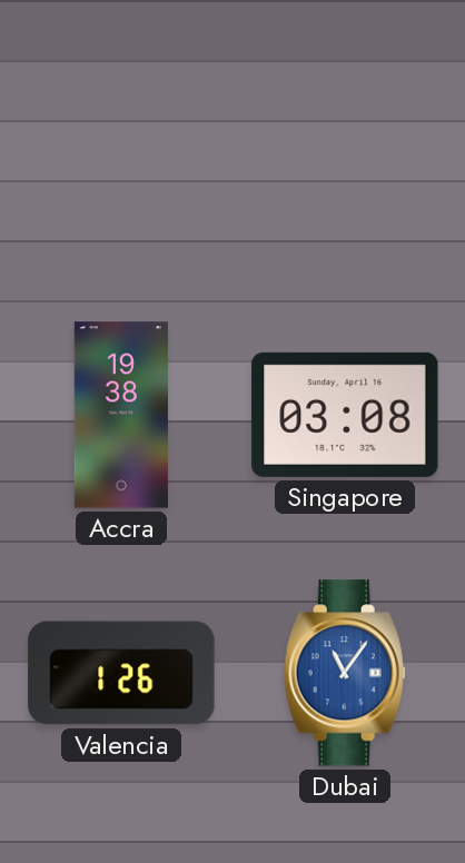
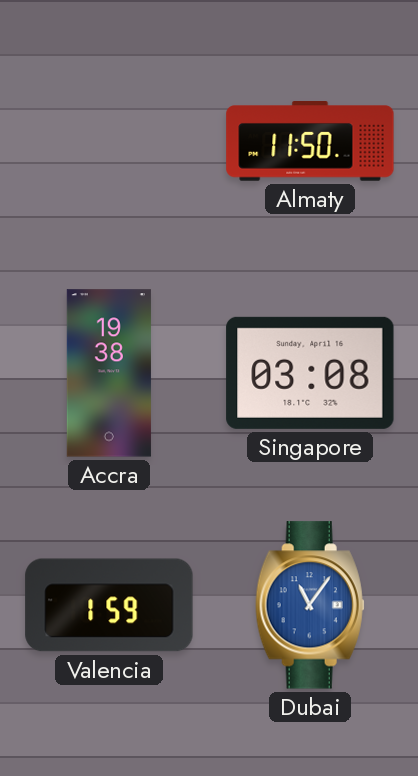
Almaty: none -> 11:50 (310, 142)
Valencia: 1:26 -> 1:59 (109, 605)
